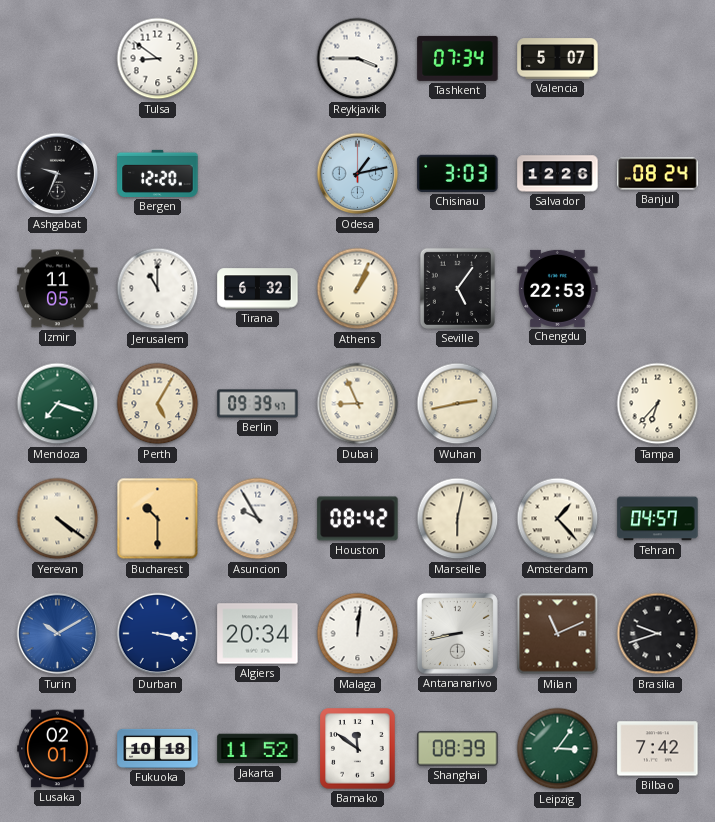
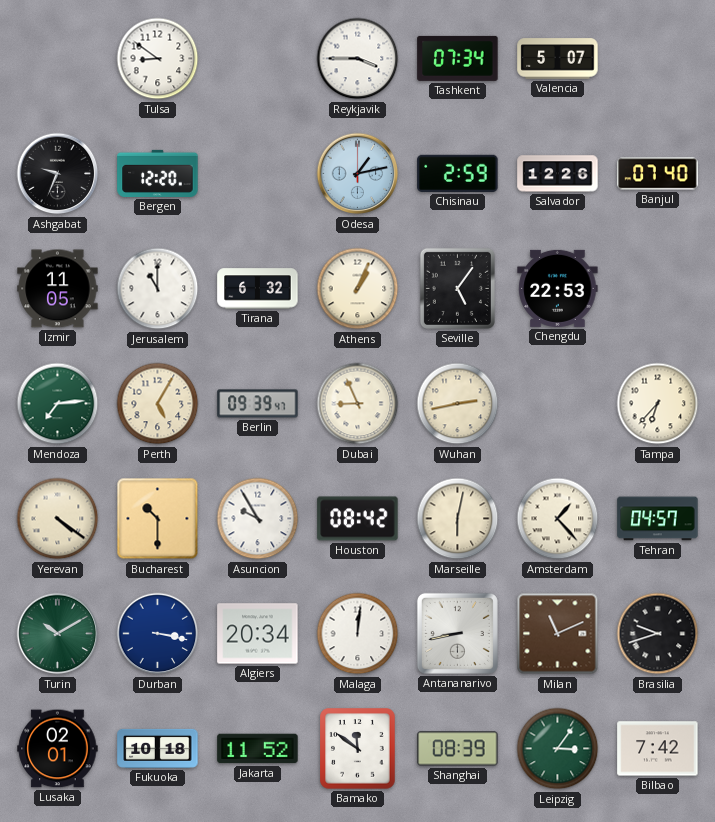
Chisinau: 3:03 -> 2:59 (458, 173)
Banjul: 08:24 -> 07:40 (658, 174)
Mendoza: 7:18 -> 7:14 (58, 404)
Turin dial: blue -> green (58, 634)
